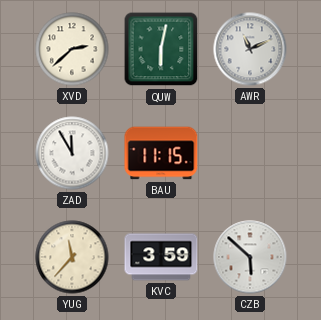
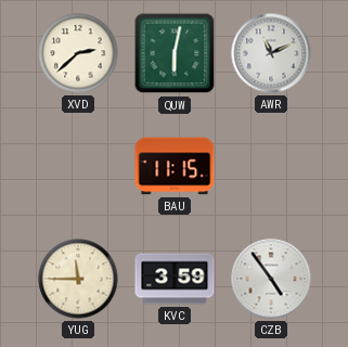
ZAD: 11:55 -> none (72, 153)
YUG: 11:37 -> 11:45 (78, 279)
CZB: 5:52 -> 4:54 (271, 279)
